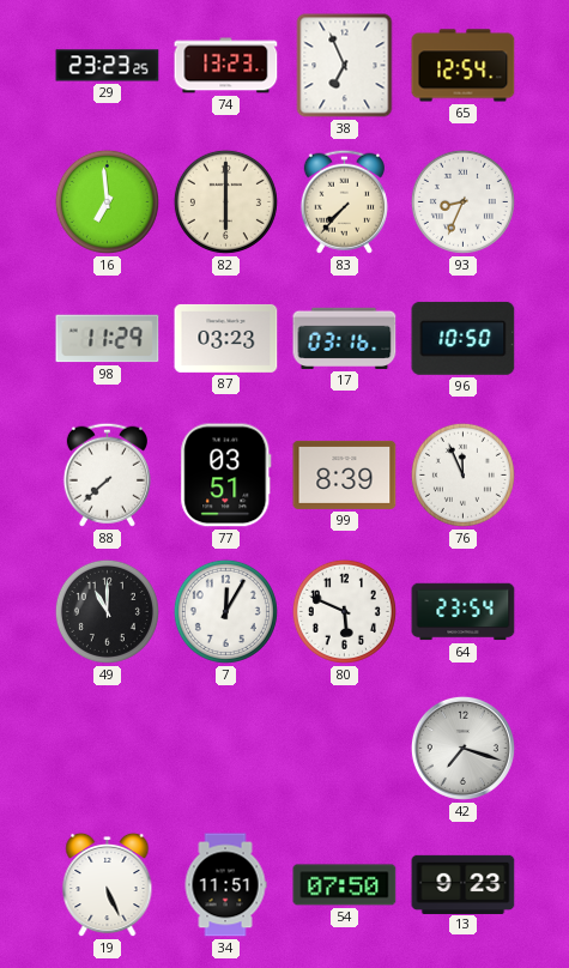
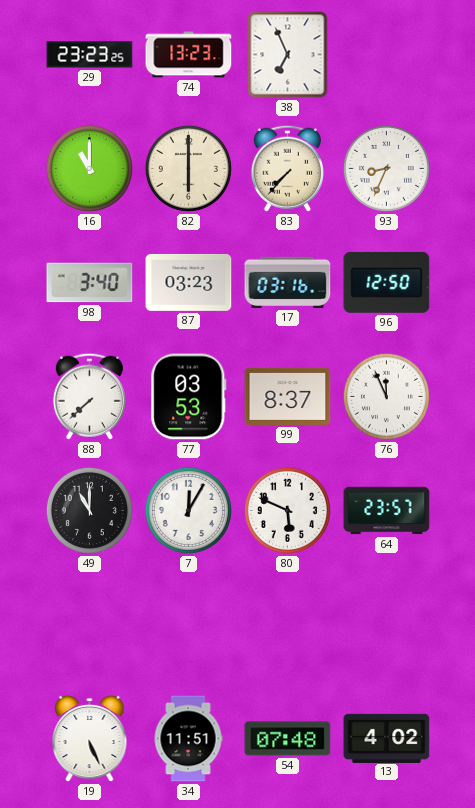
65: 12:54 -> none (464, 66)
16: 6:59 -> 11:00 (89, 168)
98: 11:29 -> 3:40 (90, 283)
96: 10:50 -> 12:50 (387, 282)
77: 03:51 -> 03:53 (189, 397)
99: 8:39 -> 8:37 (288, 396)
64: 23:54 -> 23:57 (387, 511)
42: 7:18 -> none (462, 748)
54: 07:50 -> 07:48 (288, 739)
13: 9:23 -> 4:02 (387, 738)
